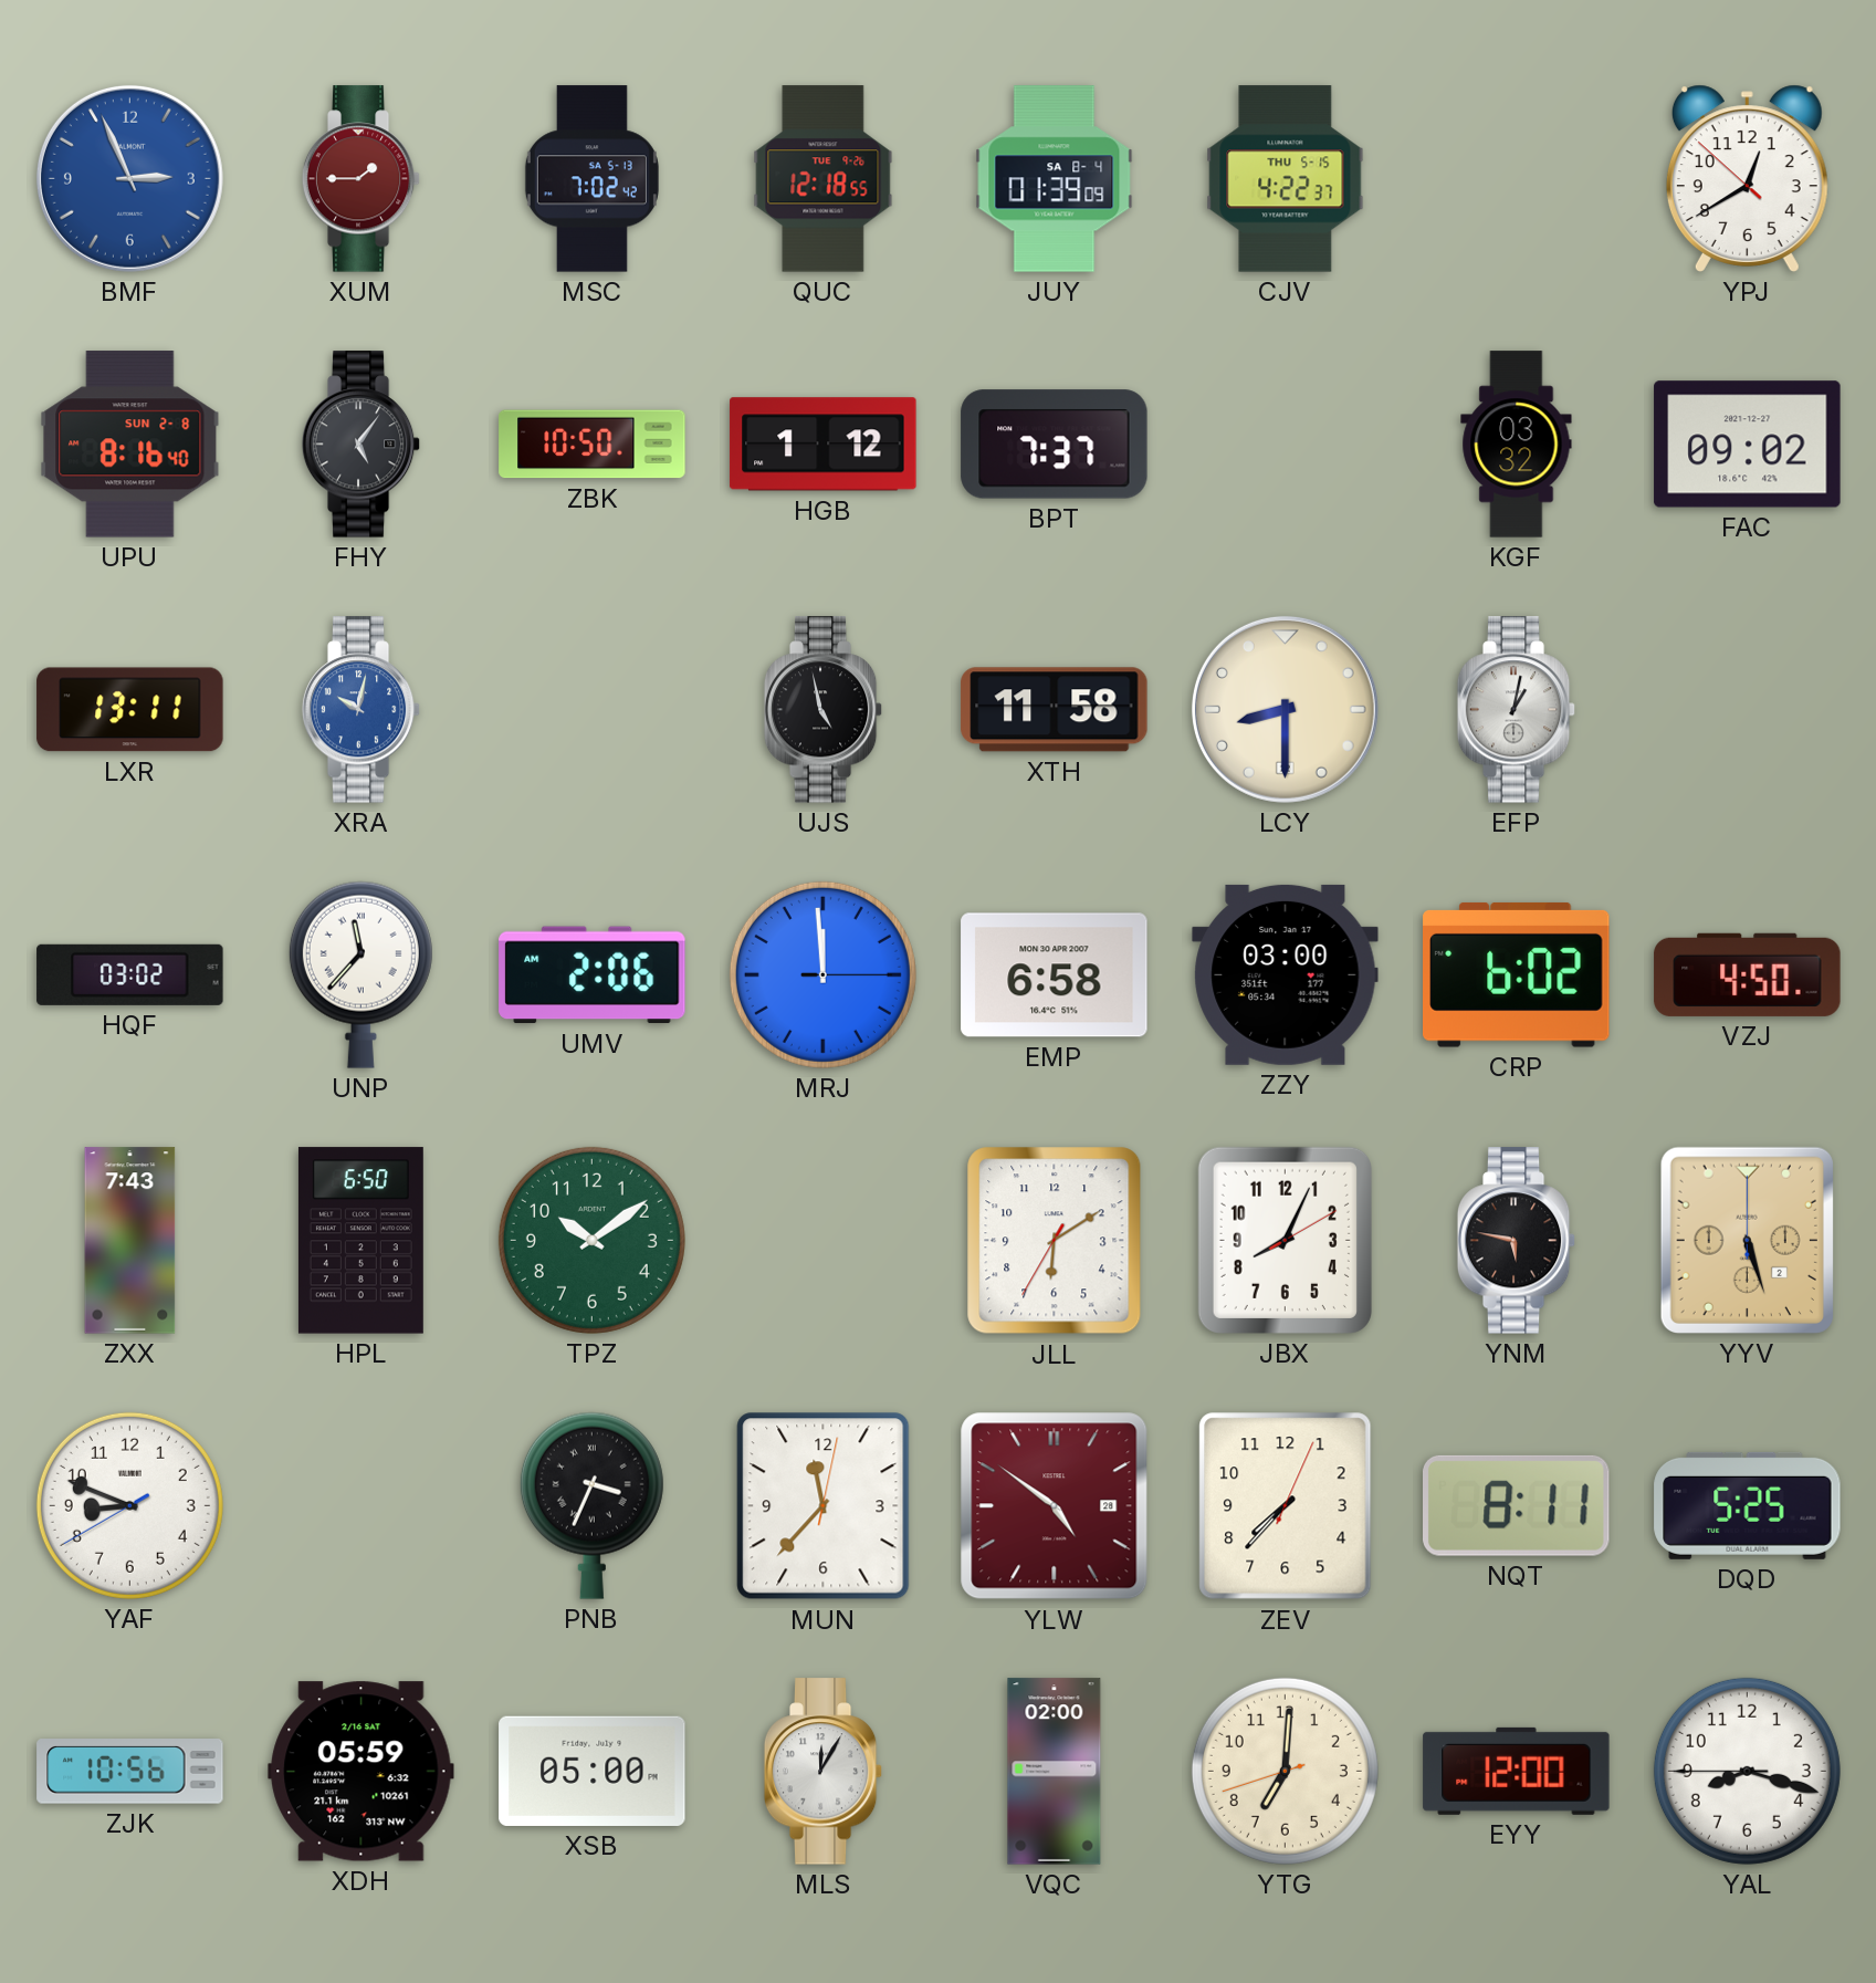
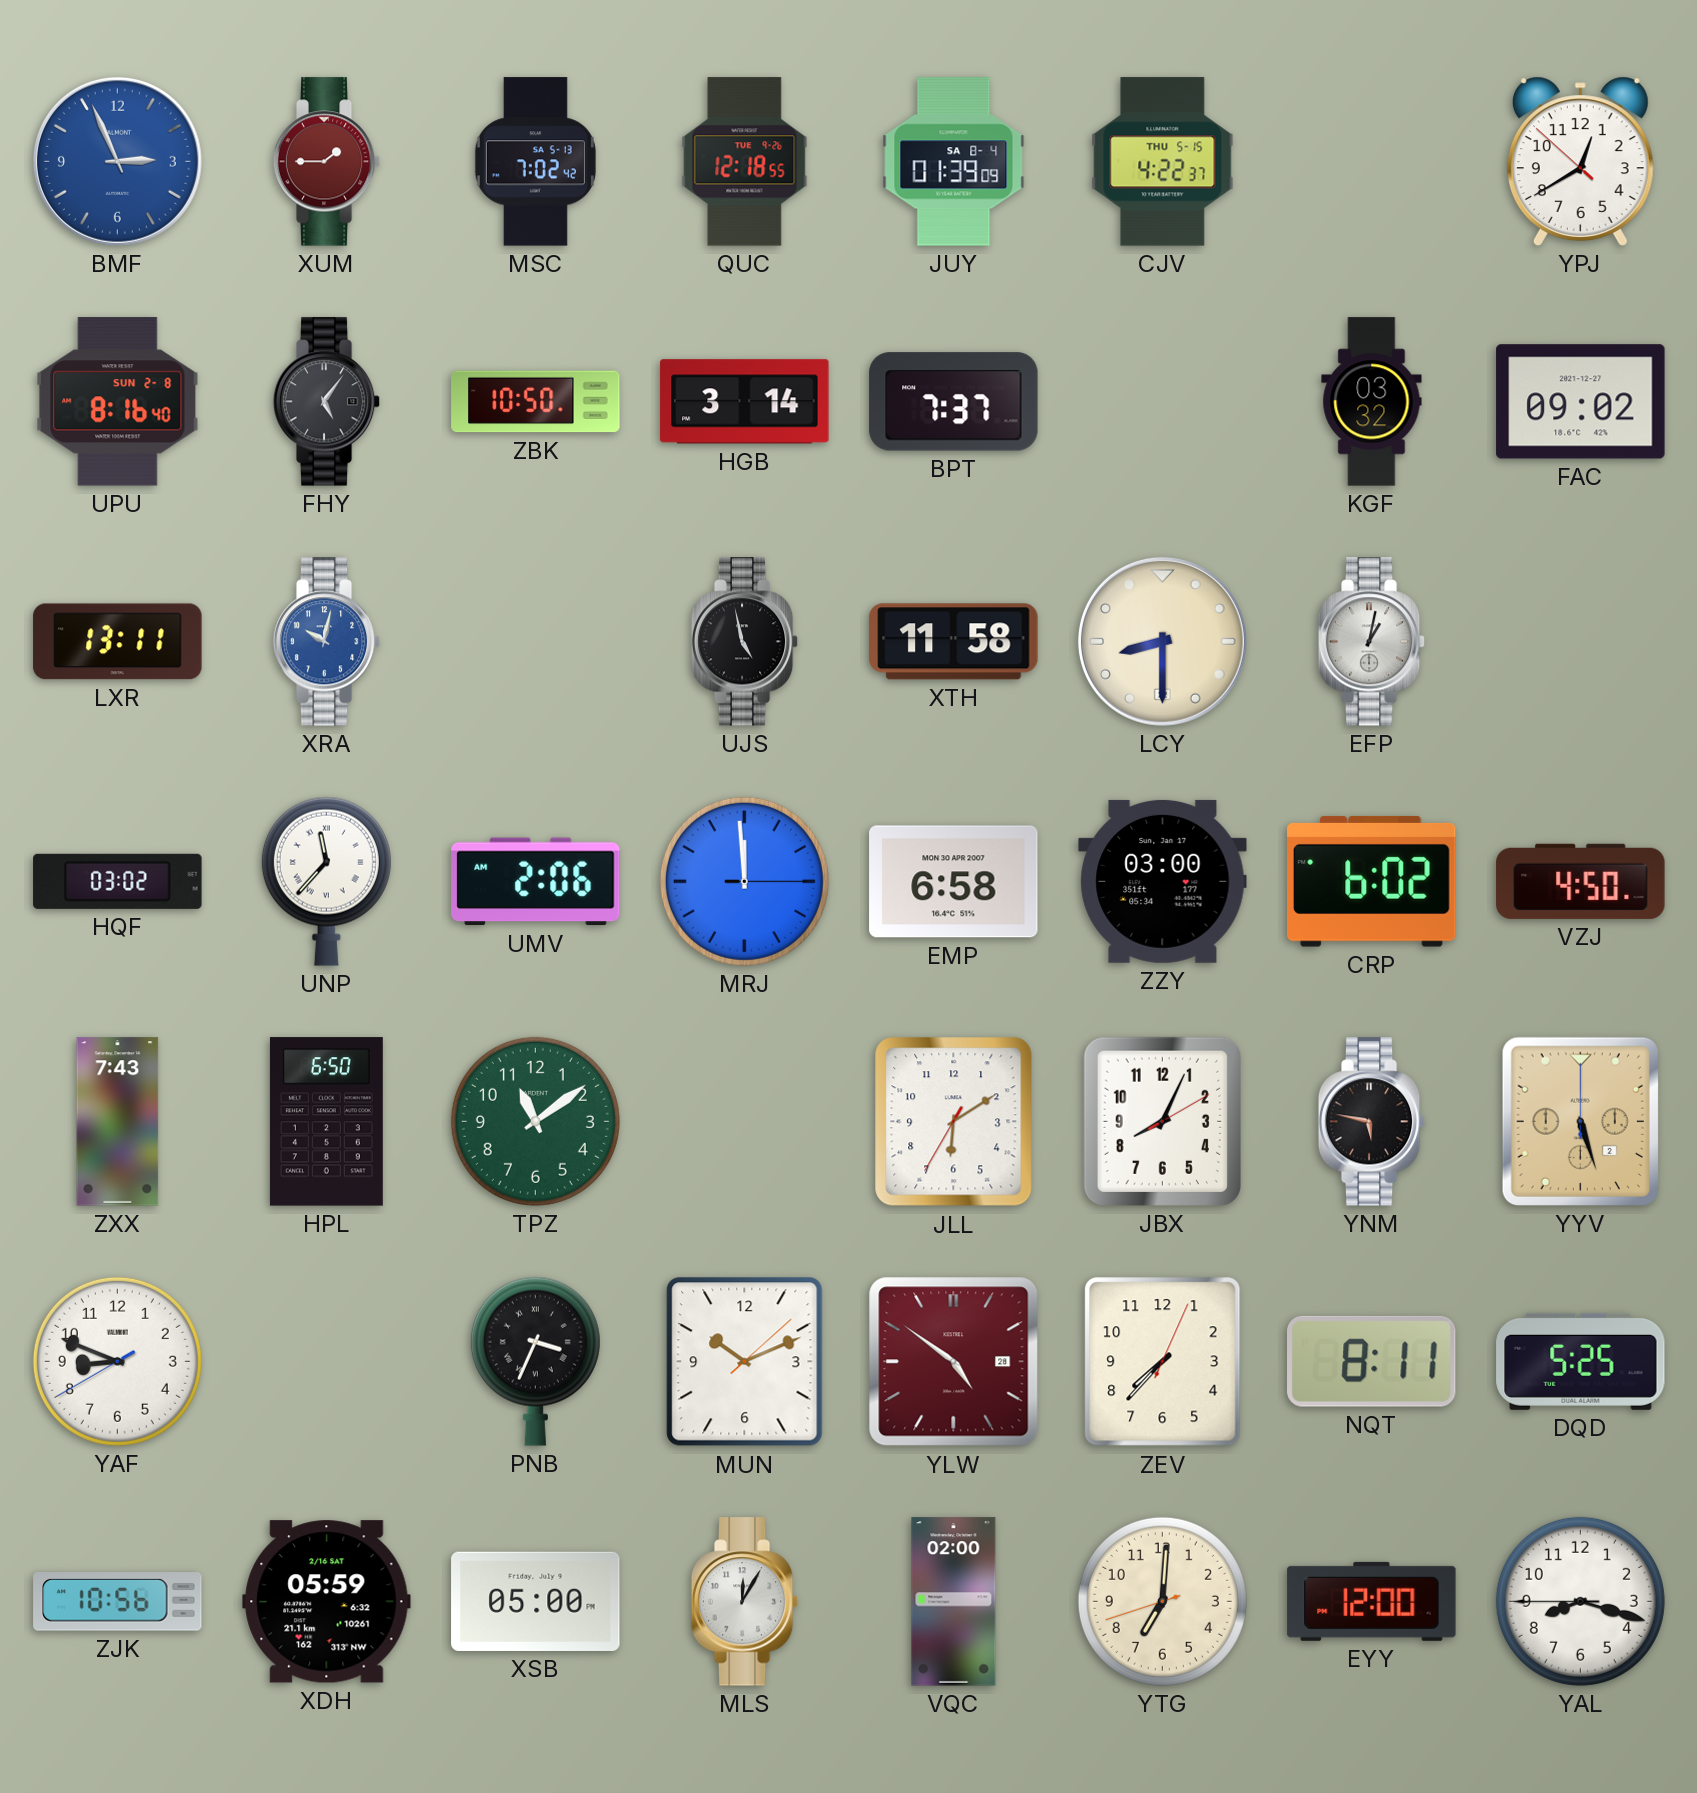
HGB: 1:12 -> 3:14 (745, 402)
TPZ: 10:09 -> 11:09 (535, 1121)
MUN: 11:37 -> 10:11 (745, 1362)
